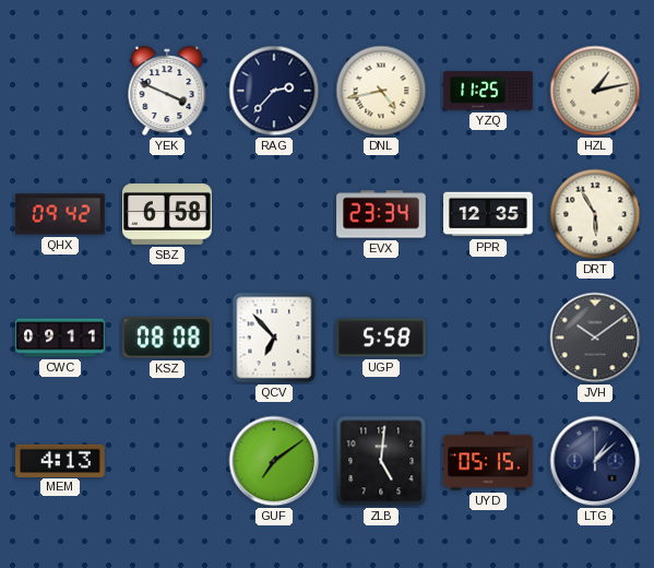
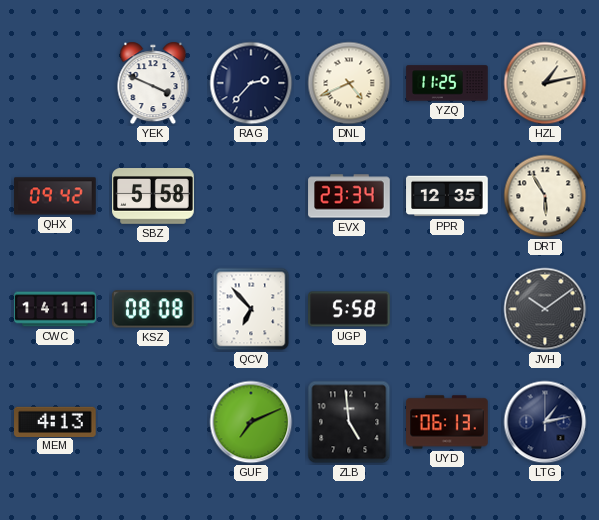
DNL: 4:43 -> 4:41 (349, 83)
SBZ: 6:58 -> 5:58 (153, 196)
CWC: 09:11 -> 14:11 (55, 309)
GUF: 7:09 -> 7:11 (251, 422)
ZLB: 5:01 -> 4:59 (349, 422)
UYD: 05:15 -> 06:13 (447, 422)
LTG: 1:08 -> 1:13 (545, 422)
